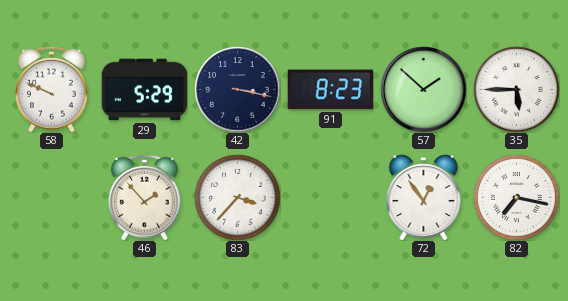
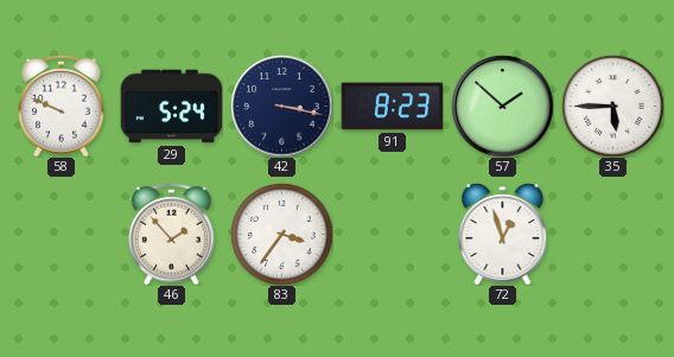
29: 5:29 -> 5:24 (171, 107)
83: 3:37 -> 3:36 (281, 234)
72: 12:54 -> 12:57 (503, 234)
82: 7:17 -> none (516, 197)
